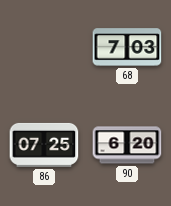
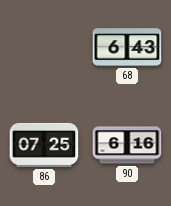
68: 7:03 -> 6:43 (127, 47)
90: 6:20 -> 6:16 (127, 145)
